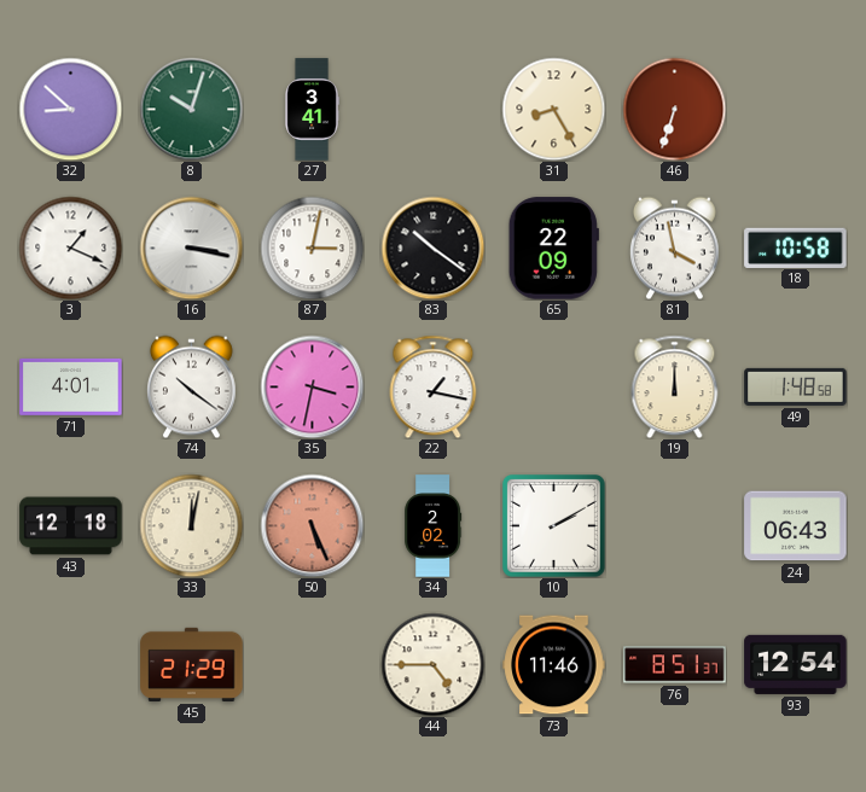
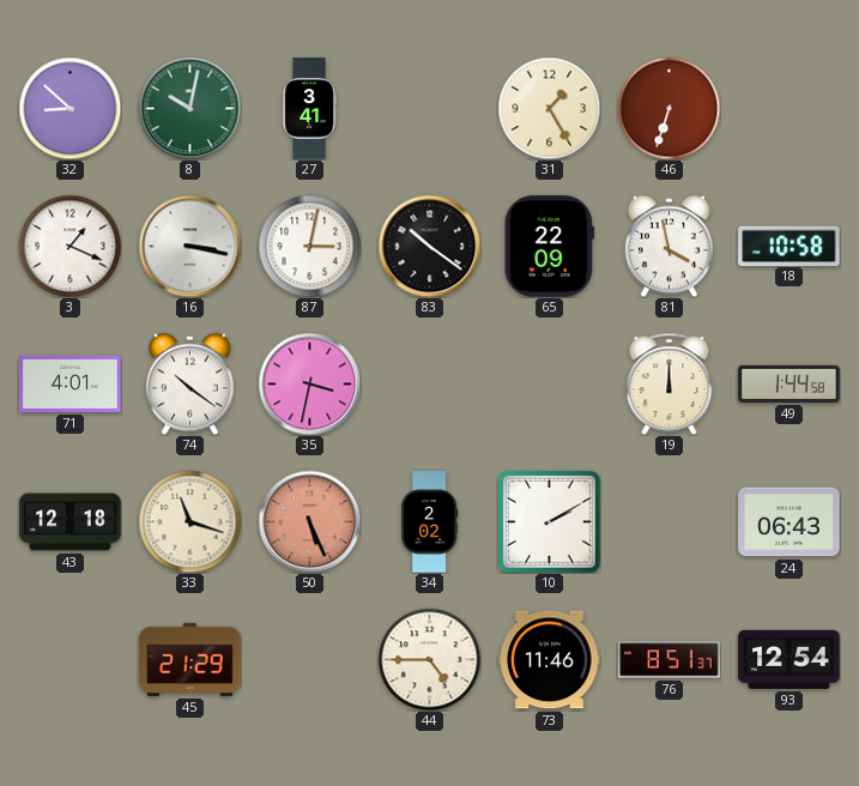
8: 10:03 -> 10:02 (189, 108)
31: 8:25 -> 1:25 (549, 108)
22: 1:17 -> none (434, 386)
49: 1:48 -> 1:44 (790, 383)
33: 12:02 -> 11:18 (189, 521)
